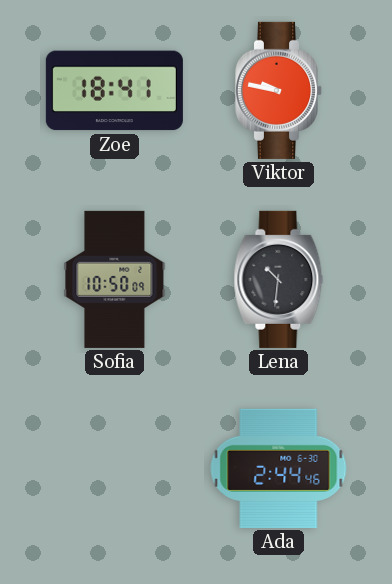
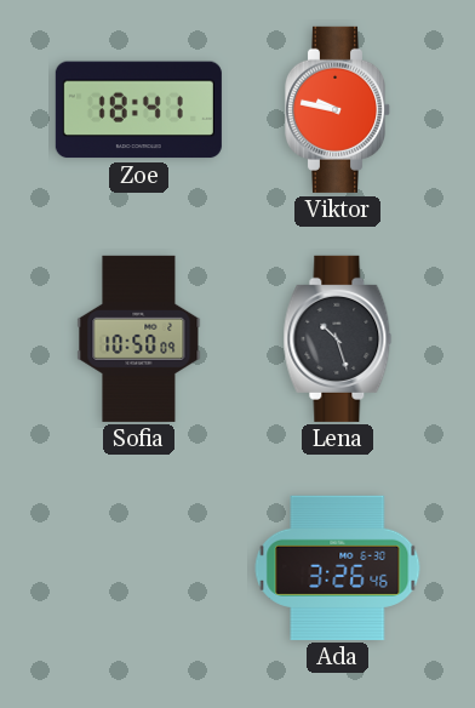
Lena: 10:31 -> 10:27 (338, 338)
Ada: 2:44 -> 3:26 (338, 567)
